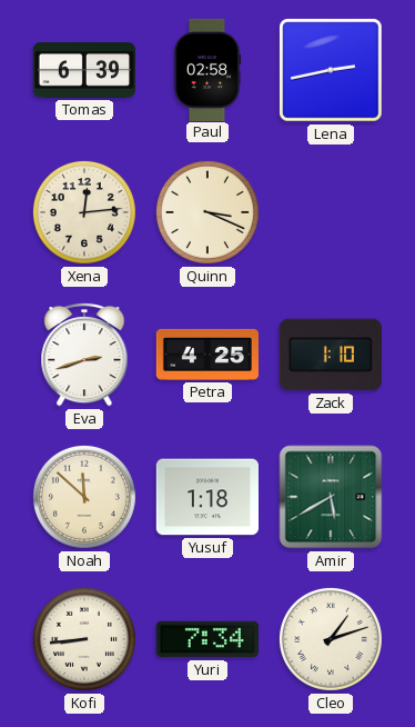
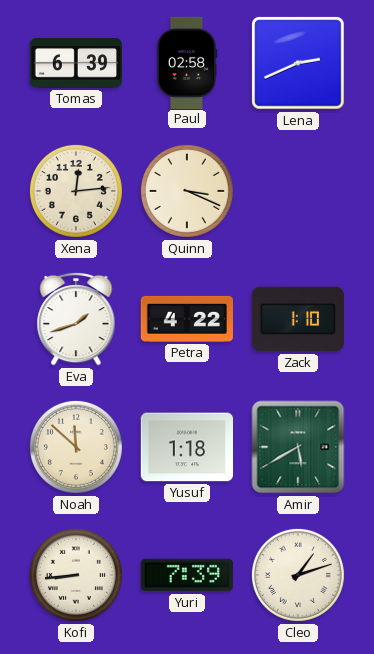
Lena: 2:43 -> 2:41 (298, 63)
Eva: 2:42 -> 1:42 (76, 319)
Petra: 4:25 -> 4:22 (186, 319)
Yuri: 7:34 -> 7:39 (186, 575)
